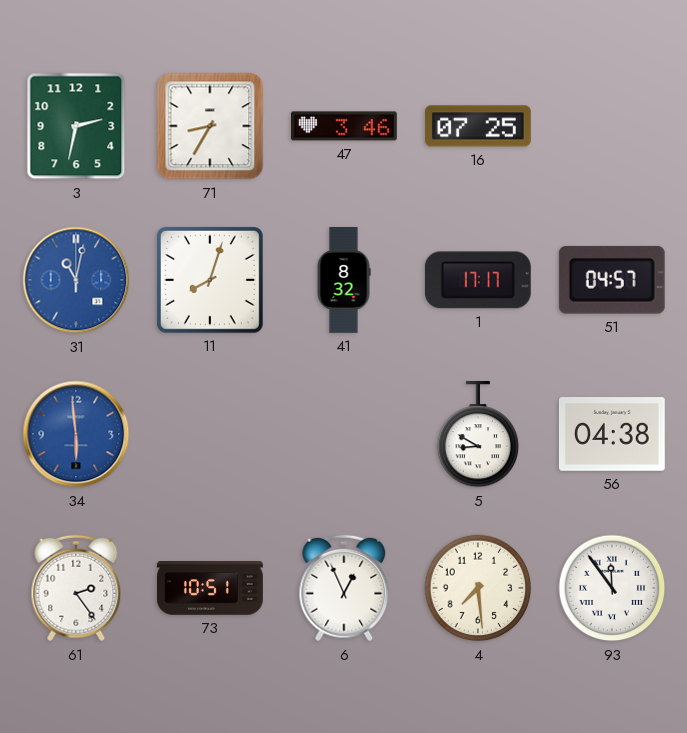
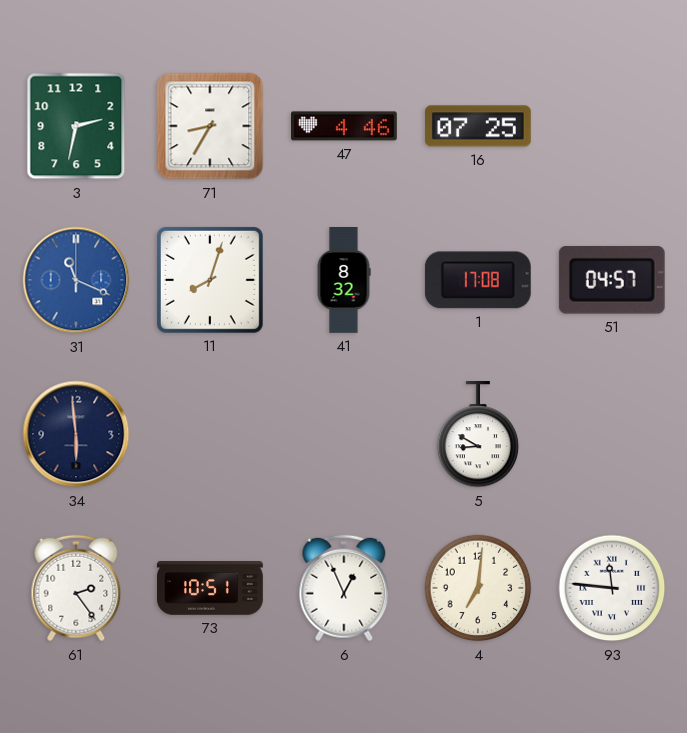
47: 3:46 -> 4:46 (345, 126)
31: 11:02 -> 11:19 (76, 280)
1: 17:17 -> 17:08 (478, 280)
34 dial: blue -> navy (76, 434)
56: 04:38 -> none (612, 434)
4: 7:29 -> 7:01 (478, 588)
93: 11:54 -> 11:46 (612, 588)
